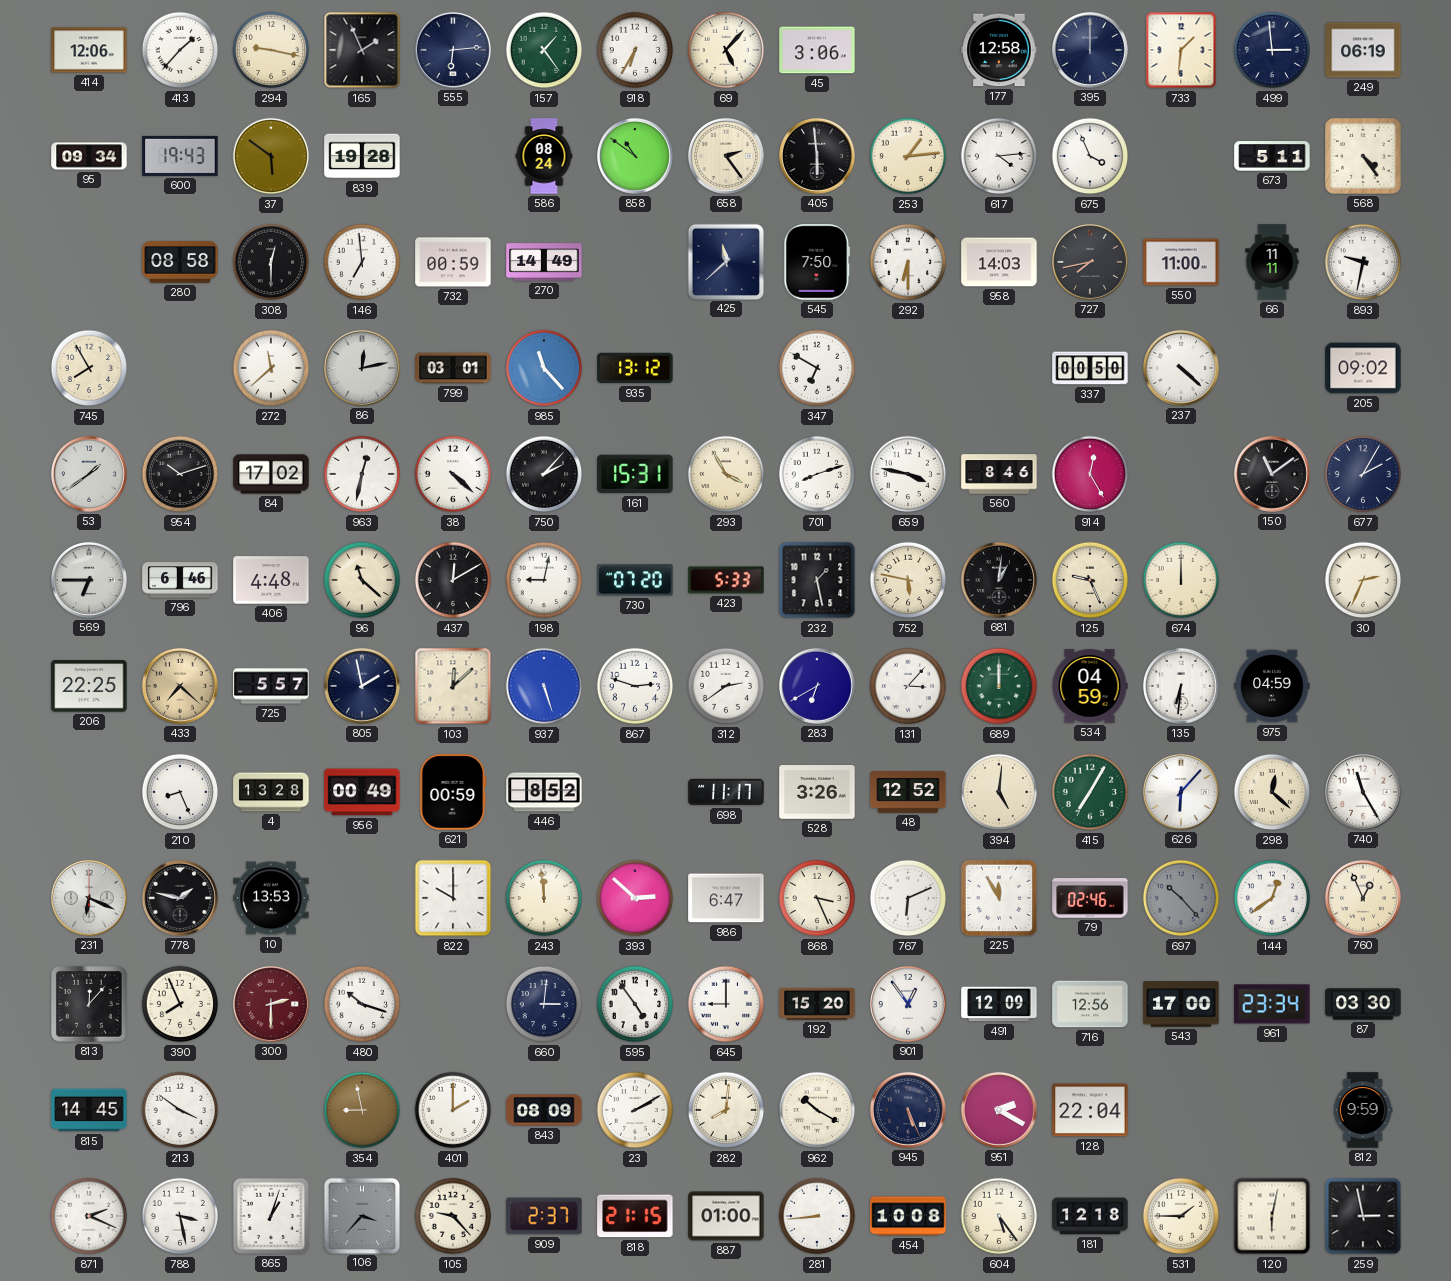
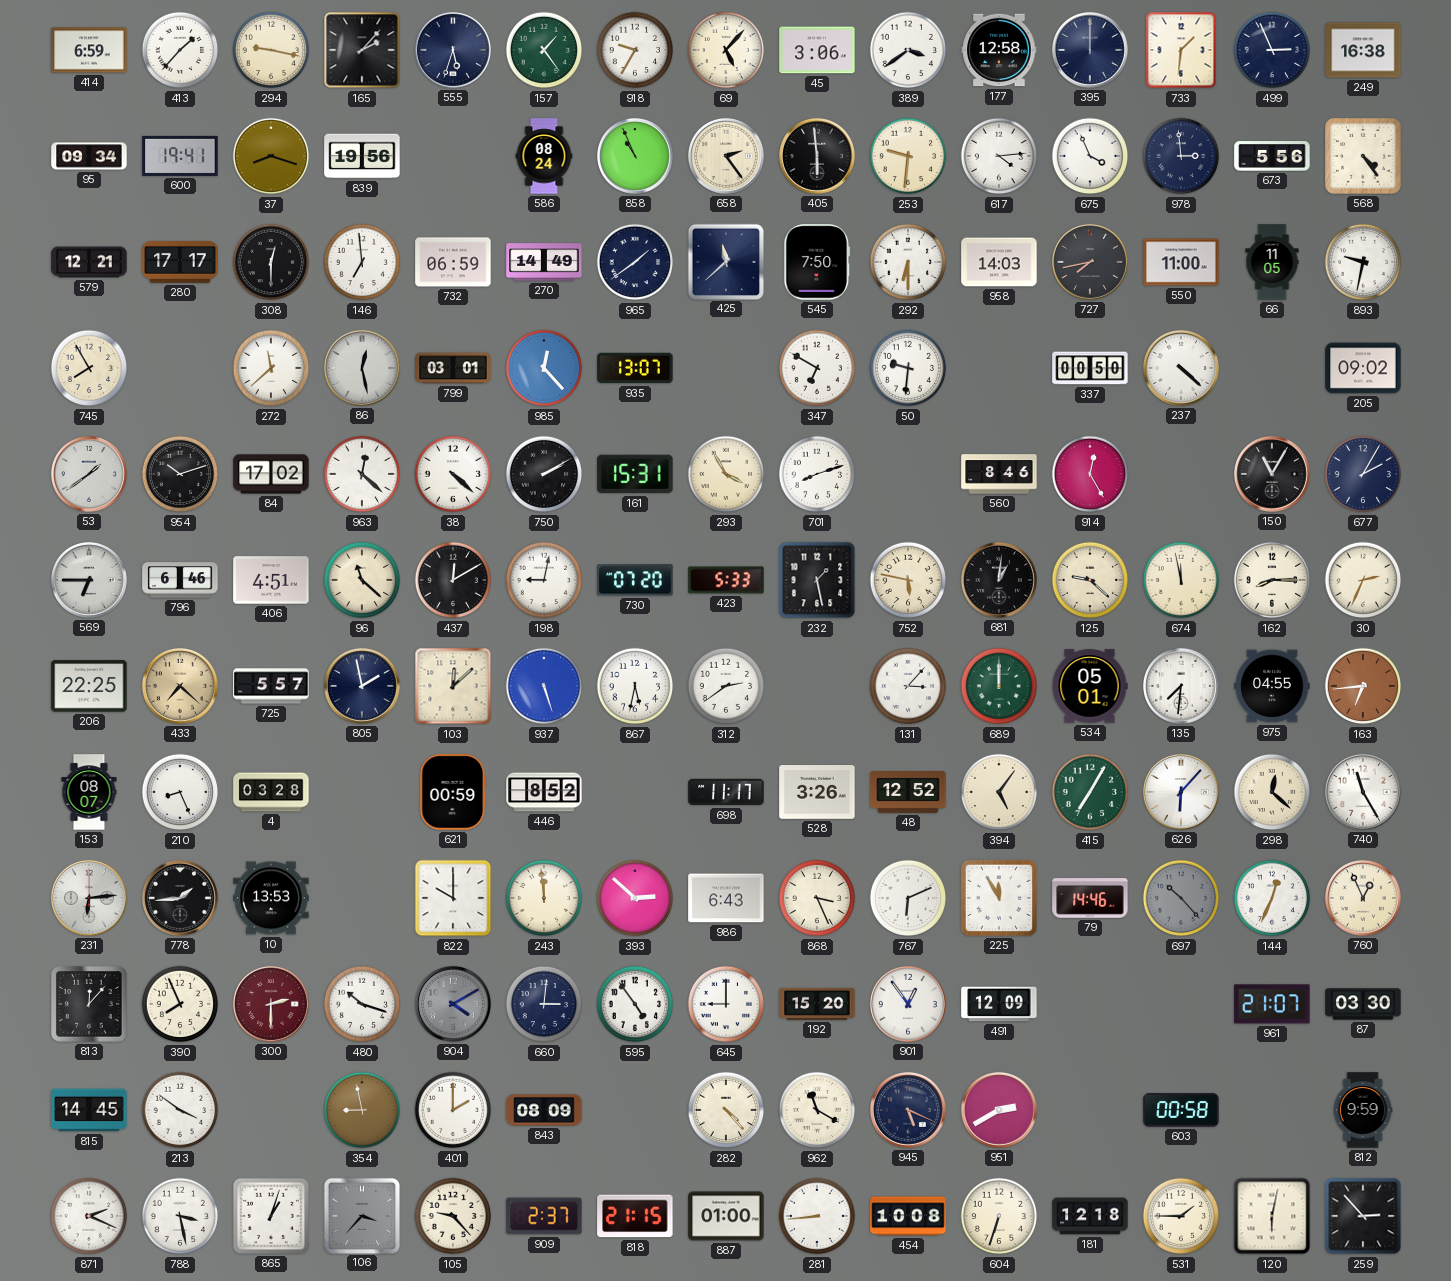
414: 12:06 -> 6:59 (89, 50)
165: 1:56 -> 2:07 (362, 50)
555: 6:14 -> 5:33 (453, 50)
918: 6:35 -> 9:35 (635, 50)
389: none -> 3:39 (908, 50)
499: 2:59 -> 2:56 (1272, 50)
249: 06:19 -> 16:38 (1363, 50)
600: 19:43 -> 19:41 (180, 156)
37: 5:51 -> 8:18 (271, 156)
839: 19:28 -> 19:56 (362, 156)
858: 10:51 -> 10:56 (635, 156)
253: 1:14 -> 9:31 (908, 156)
978: none -> 2:59 (1181, 156)
673: 5:11 -> 5:56 (1272, 156)
579: none -> 12:21 (89, 262)
280: 08:58 -> 17:17 (180, 263)
732: 00:59 -> 06:59 (453, 262)
965: none -> 1:39 (635, 262)
66: 11:11 -> 11:05 (1272, 262)
86: 12:13 -> 12:28 (362, 368)
985: 11:23 -> 12:23 (544, 368)
935: 13:12 -> 13:07 (635, 368)
50: none -> 9:31 (908, 368)
963: 12:32 -> 12:22 (362, 474)
750: 2:07 -> 2:10 (544, 474)
659: 3:47 -> none (908, 474)
150: 11:09 -> 11:05 (1272, 474)
406: 4:48 -> 4:51 (271, 580)
125: 9:26 -> 9:22 (1090, 580)
674: 12:00 -> 11:58 (1181, 580)
162: none -> 8:15 (1272, 580)
867: 2:48 -> 5:32 (635, 686)
283: 6:40 -> none (817, 686)
534: 04:59 -> 05:01 (1090, 686)
135: 6:31 -> 7:31 (1181, 686)
975: 04:59 -> 04:55 (1272, 686)
163: none -> 6:44 (1363, 686)
153: none -> 08:07 (89, 792)
4: 13:28 -> 03:28 (271, 792)
956: 00:49 -> none (362, 792)
394: 5:01 -> 5:06 (999, 792)
231: 6:19 -> 6:14 (89, 898)
778: 1:47 -> 1:44 (180, 898)
986: 6:47 -> 6:43 (726, 898)
79: 02:46 -> 14:46 (1090, 898)
144: 12:39 -> 12:34 (1272, 898)
904: none -> 4:10 (453, 1004)
716: 12:56 -> none (1090, 1004)
543: 17:00 -> none (1181, 1004)
961: 23:34 -> 21:07 (1272, 1004)
23: 2:10 -> none (635, 1110)
282: 8:01 -> 4:23 (726, 1110)
962: 10:20 -> 11:20 (817, 1110)
945: 5:26 -> 5:19 (908, 1110)
951: 2:20 -> 2:40 (999, 1110)
128: 22:04 -> none (1090, 1110)
603: none -> 00:58 (1181, 1110)
604: 5:24 -> 6:33 (999, 1216)
259: 2:58 -> 2:53 (1363, 1216)
